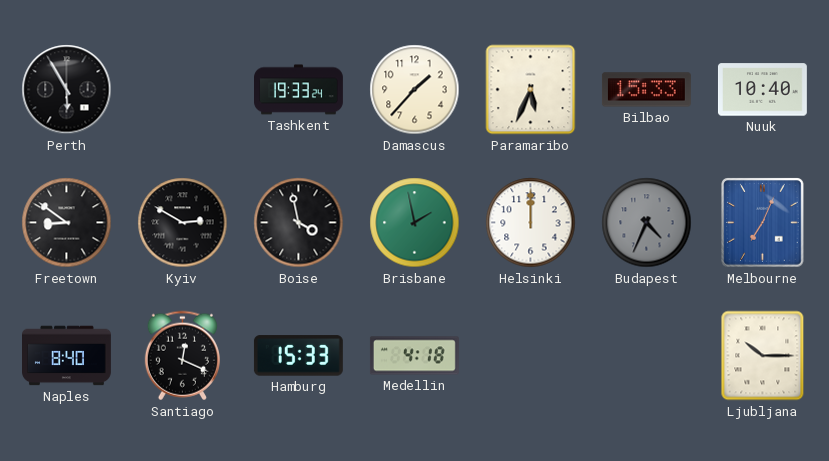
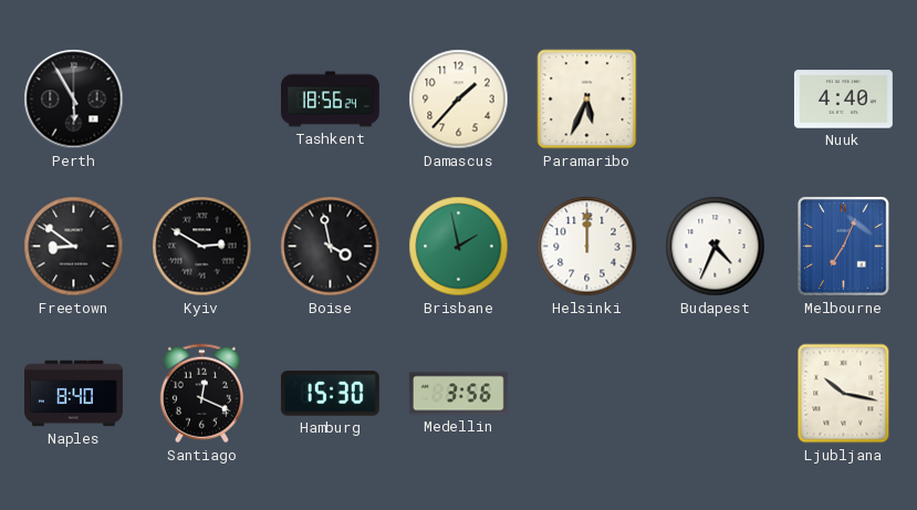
Tashkent: 19:33 -> 18:56 (331, 100)
Bilbao: 15:33 -> none (646, 90)
Nuuk: 10:40 -> 4:40 (843, 100)
Budapest dial: grey -> white (716, 247)
Hamburg: 15:33 -> 15:30 (330, 394)
Medellin: 4:18 -> 3:56 (458, 394)
Ljubljana: 10:15 -> 10:17 (844, 394)
